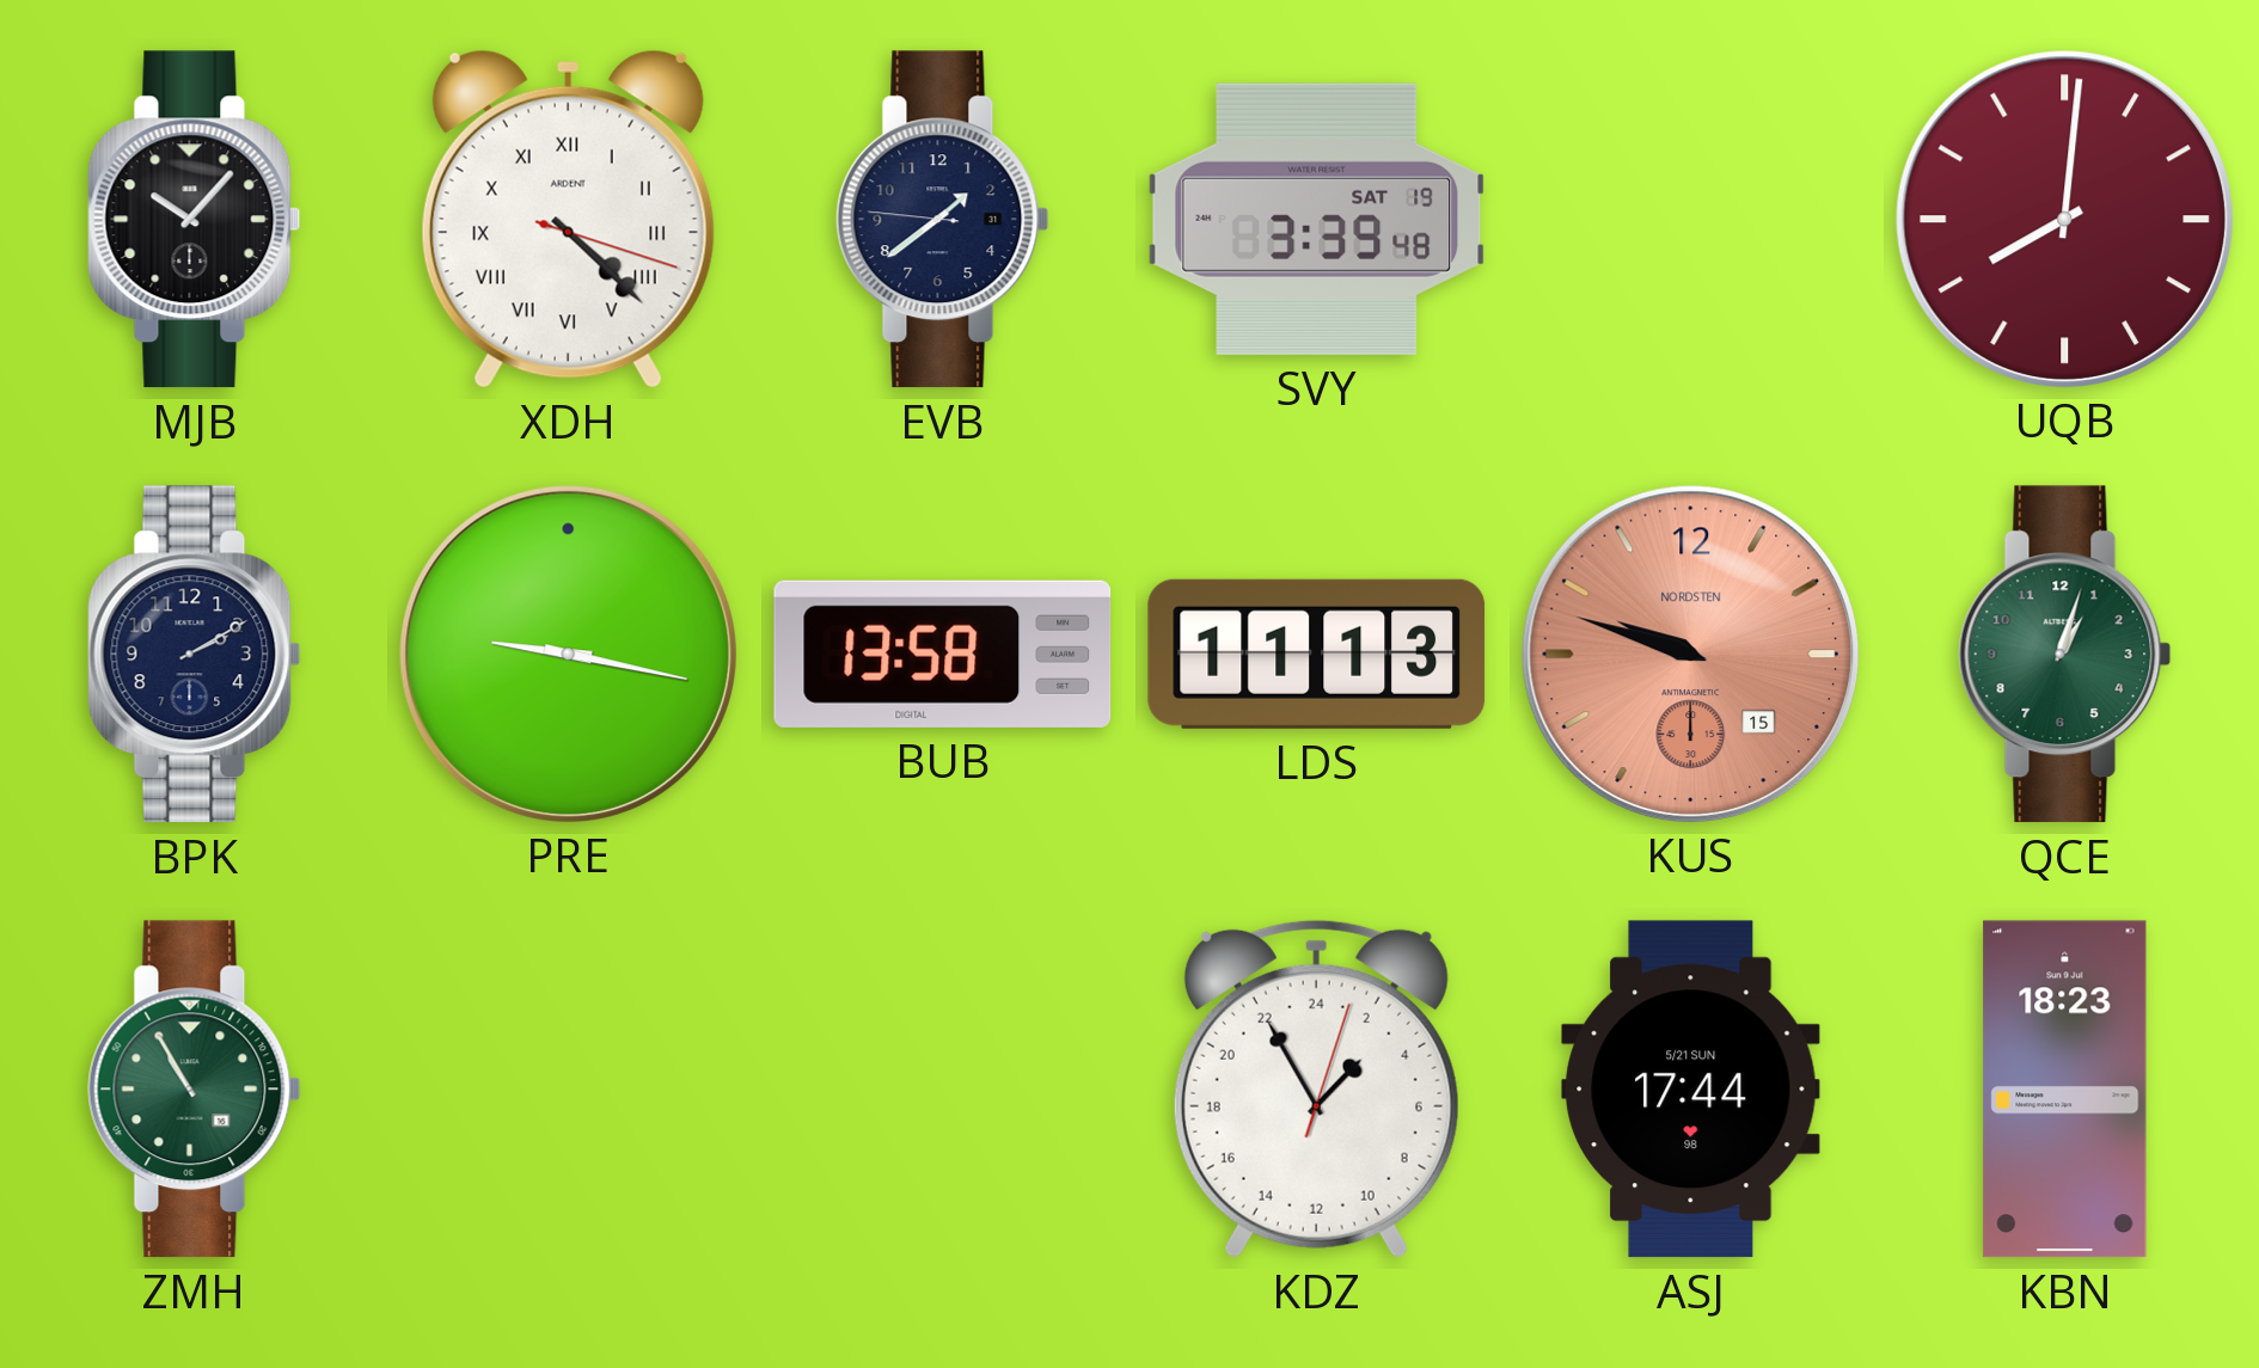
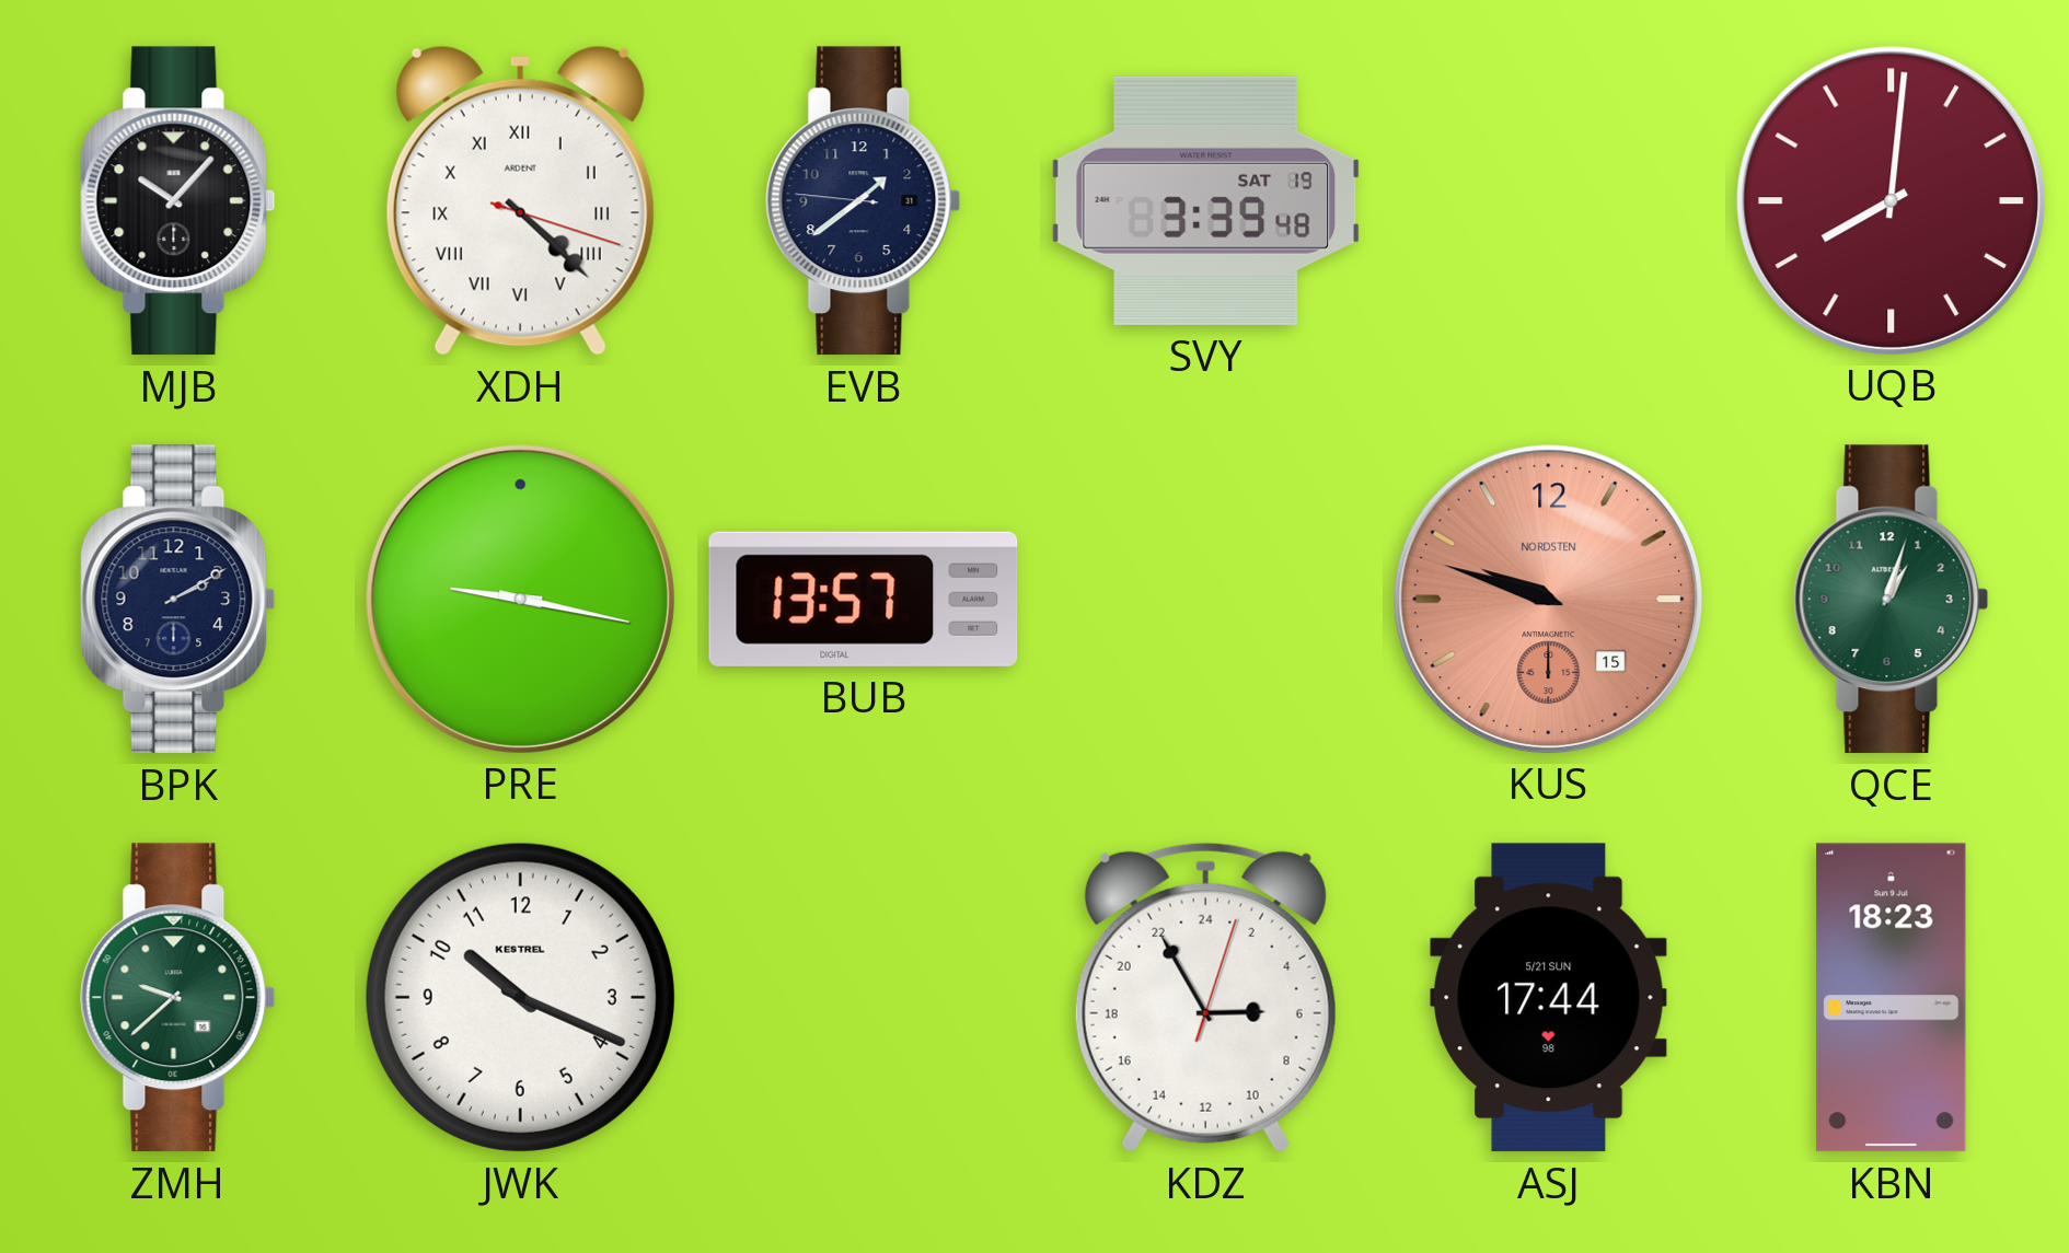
BUB: 13:58 -> 13:57 (864, 599)
LDS: 11:13 -> none (1317, 654)
ZMH: 10:55 -> 9:38 (178, 998)
JWK: none -> 10:19 (520, 997)
KDZ: 2:55 -> 5:55 (1205, 997)
